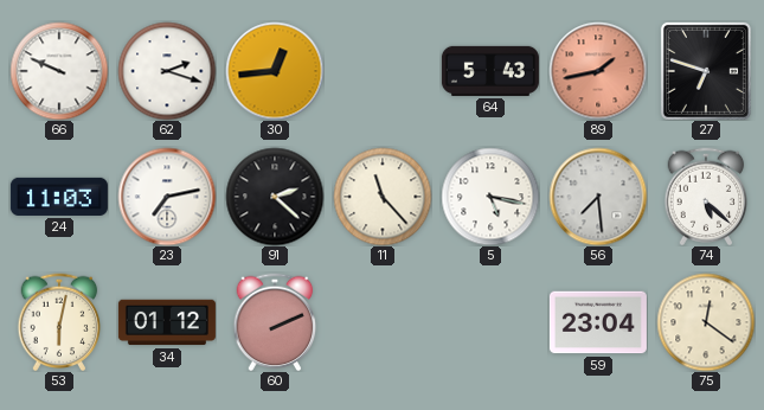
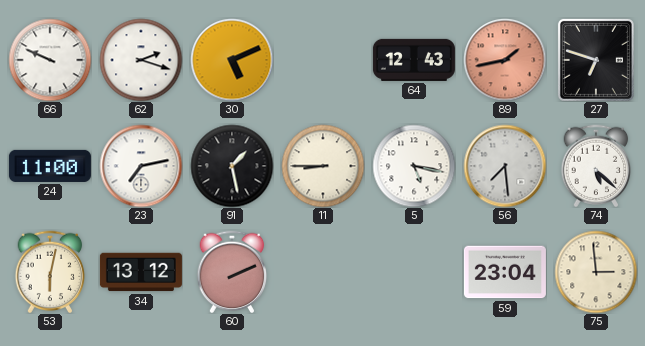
30: 12:44 -> 5:11 (232, 60)
64: 5:43 -> 12:43 (414, 60)
24: 11:03 -> 11:00 (50, 166)
91: 2:22 -> 1:28 (232, 166)
11: 11:23 -> 8:45 (323, 166)
34: 01:12 -> 13:12 (141, 272)
75: 12:21 -> 2:59 (596, 272)
